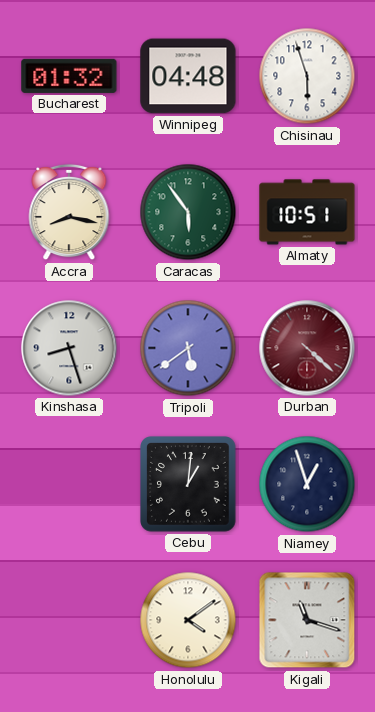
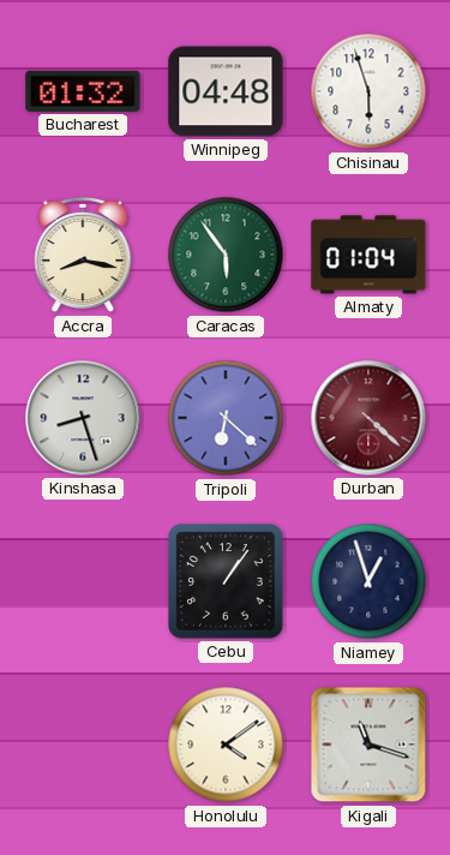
Almaty: 10:51 -> 01:04 (368, 255)
Tripoli: 5:39 -> 6:22 (226, 418)
Cebu: 1:01 -> 1:06 (226, 581)
